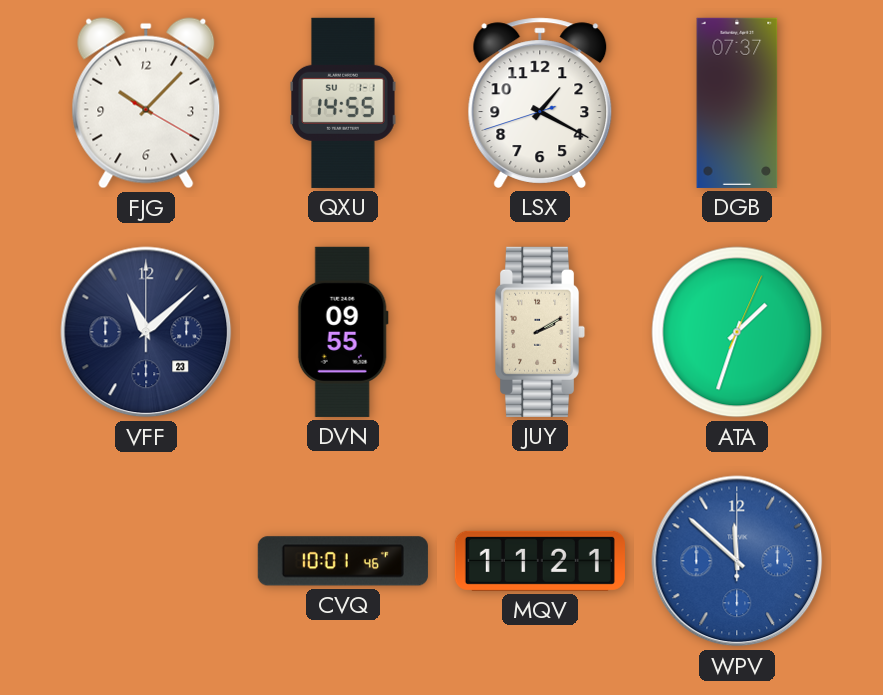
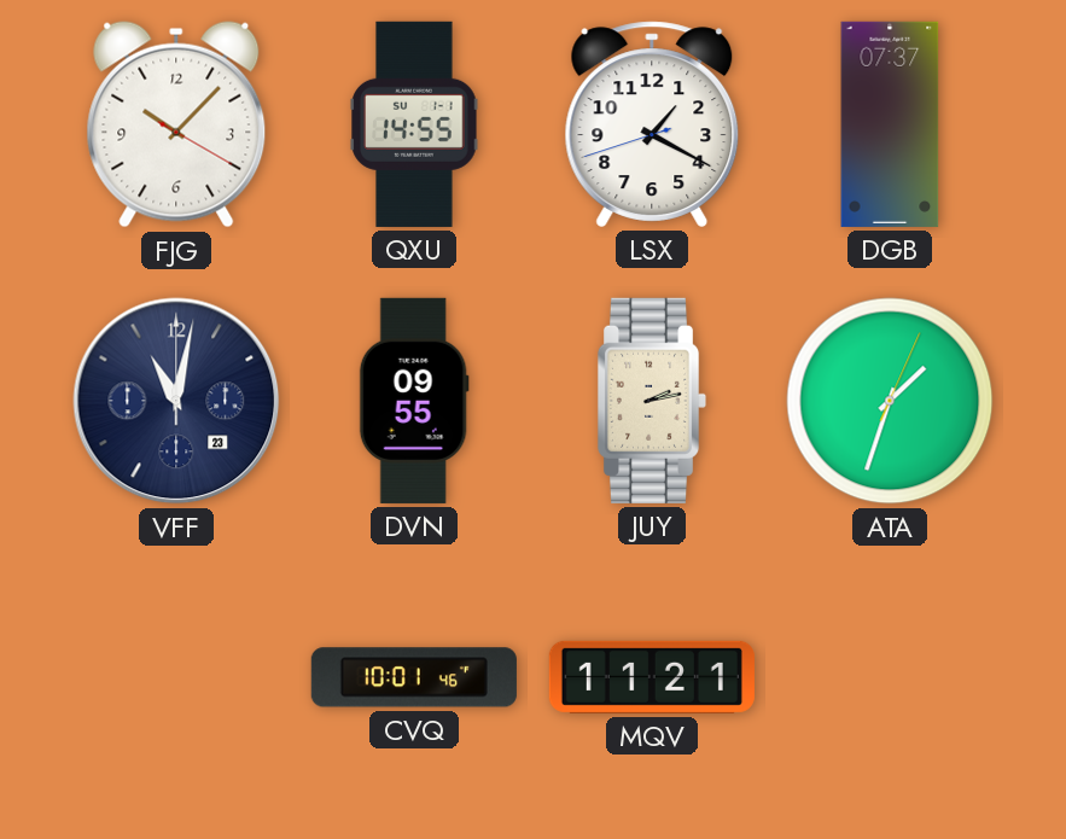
VFF: 11:08 -> 11:02 (176, 401)
JUY: 2:10 -> 2:13 (652, 401)
WPV: 11:52 -> none (737, 561)
